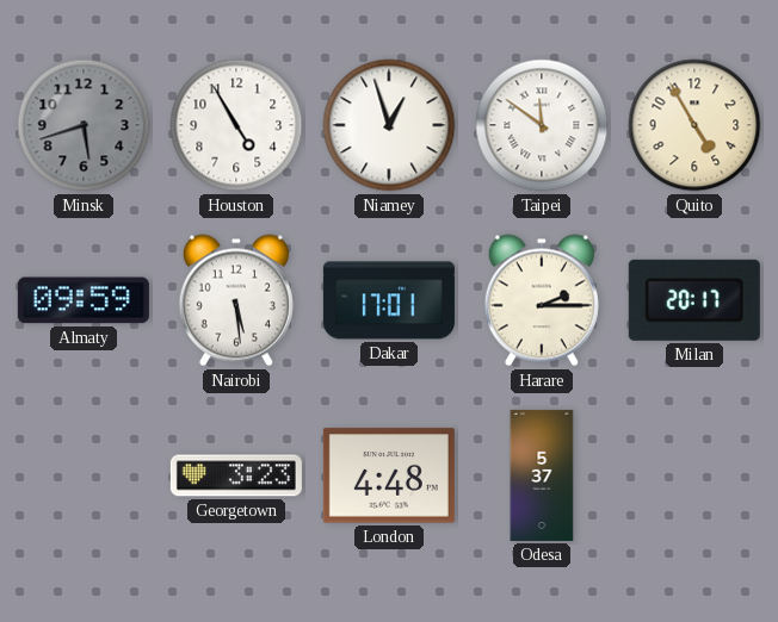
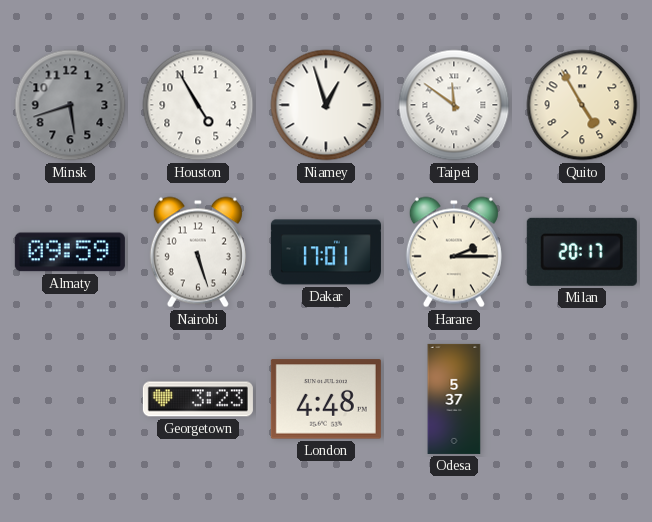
Nairobi: 5:29 -> 5:27 (198, 252)
